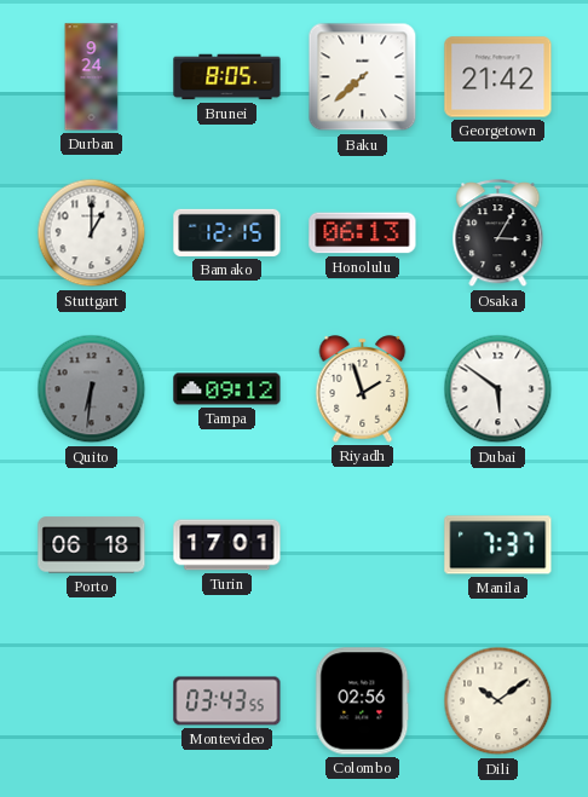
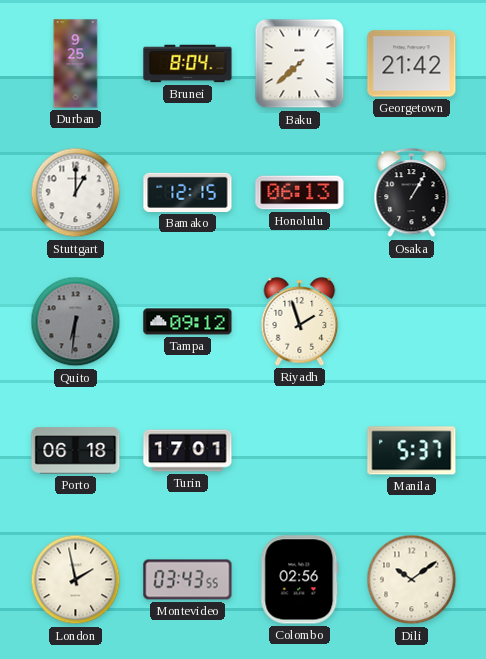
Durban: 9:24 -> 9:25 (76, 64)
Brunei: 8:05 -> 8:04 (188, 64)
Osaka: 3:05 -> 1:05 (412, 193)
Dubai: 5:51 -> none (498, 389)
Manila: 7:37 -> 5:37 (412, 451)
London: none -> 1:58 (76, 580)
